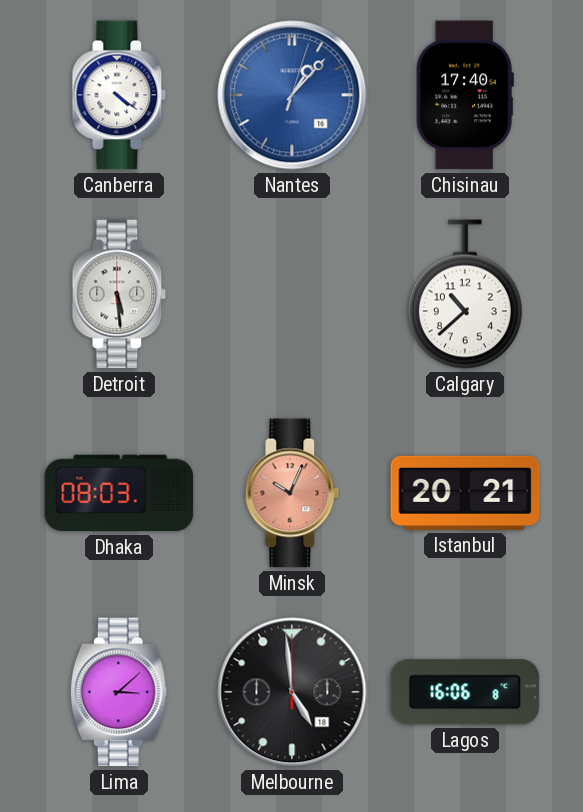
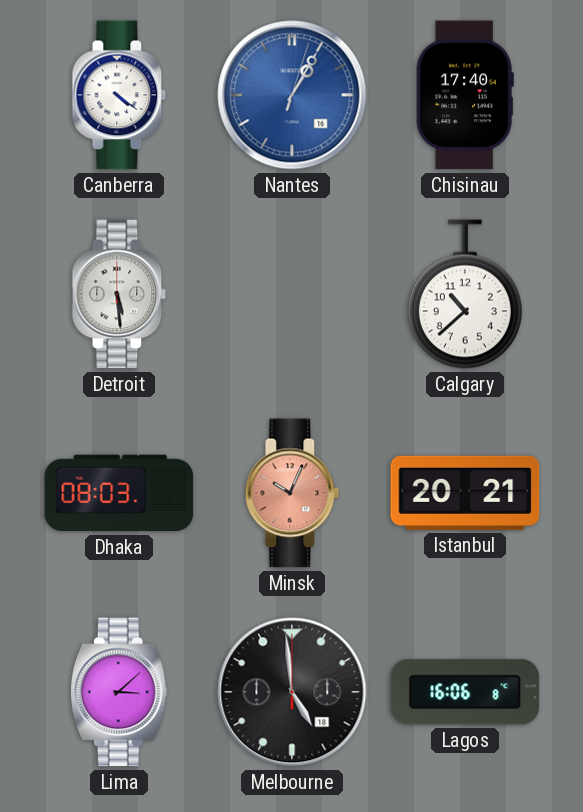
Nantes: 1:07 -> 1:05 (292, 95)
